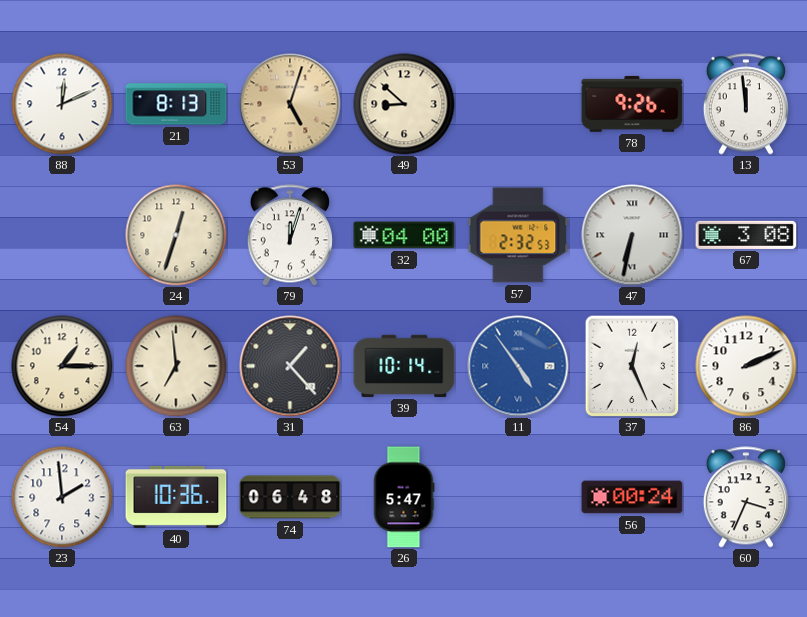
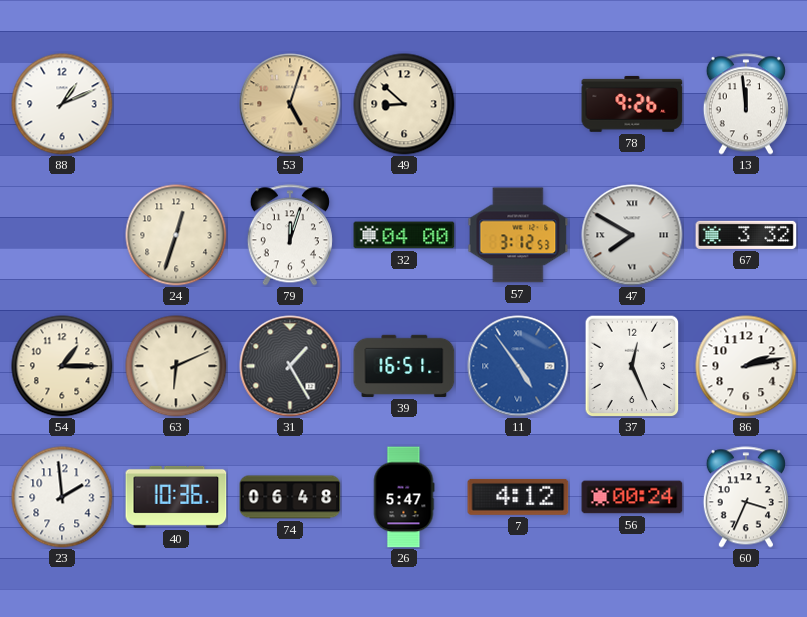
88: 12:11 -> 1:11 (62, 104)
21: 8:13 -> none (176, 104)
57: 2:32 -> 3:12 (518, 235)
47: 6:32 -> 7:50 (632, 235)
67: 3:08 -> 3:32 (746, 235)
63: 6:59 -> 6:11 (176, 366)
31: 1:23 -> 1:25 (290, 366)
39: 10:14 -> 16:51 (404, 366)
86: 2:11 -> 2:13 (746, 366)
7: none -> 4:12 (518, 497)
